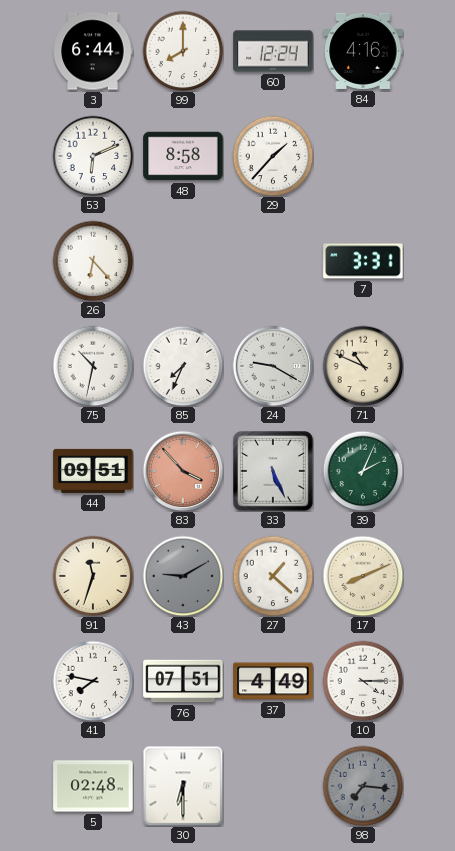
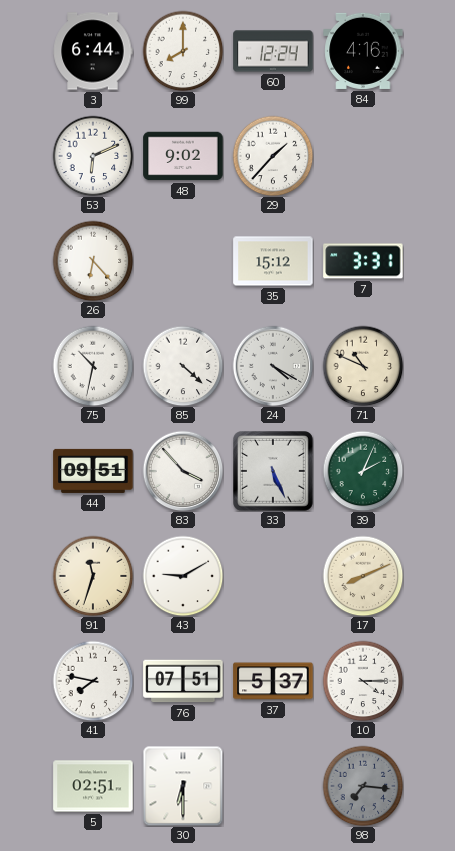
48: 8:58 -> 9:02 (183, 156)
35: none -> 15:12 (273, 261)
85: 7:34 -> 4:22 (183, 366)
24: 9:20 -> 4:20 (273, 366)
83 dial: salmon -> white (183, 471)
43 dial: grey -> white (183, 576)
27: 1:22 -> none (273, 576)
37: 4:49 -> 5:37 (273, 681)
5: 02:48 -> 02:51 (93, 786)
